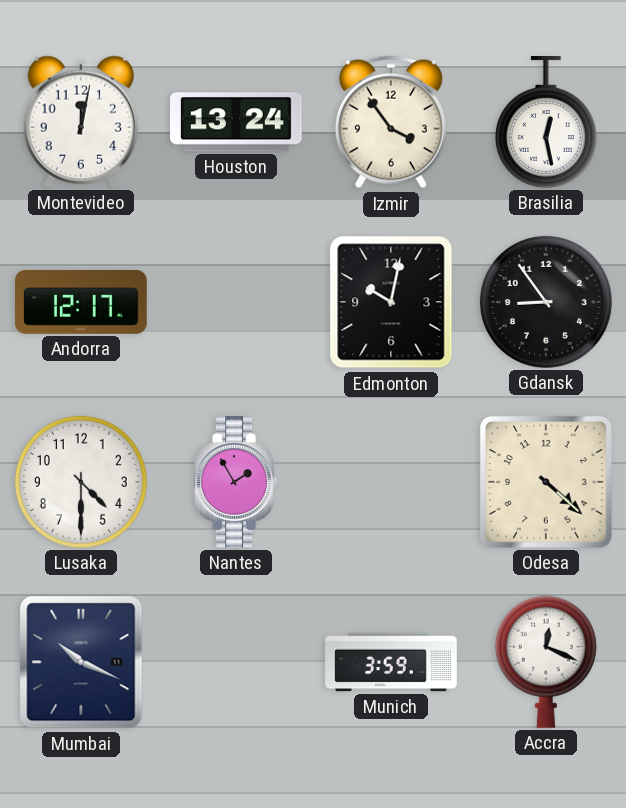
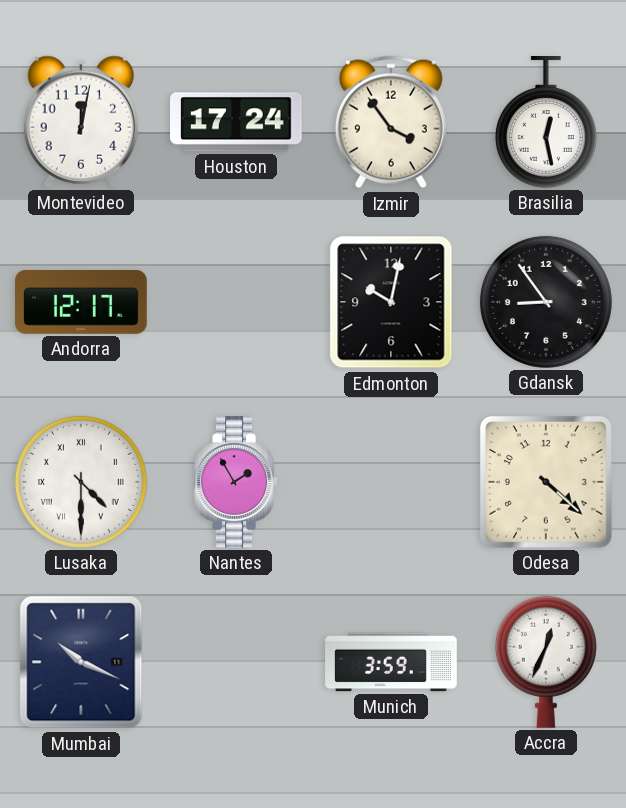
Houston: 13:24 -> 17:24 (236, 122)
Lusaka numerals: Arabic -> Roman (81, 482)
Accra: 12:19 -> 12:34 (546, 662)
